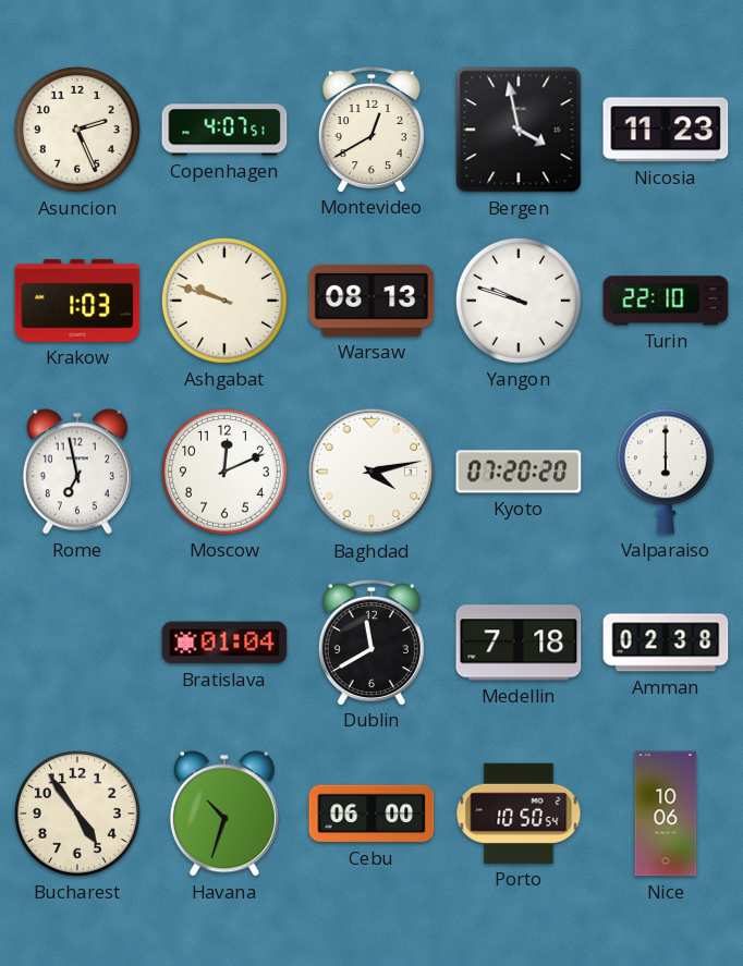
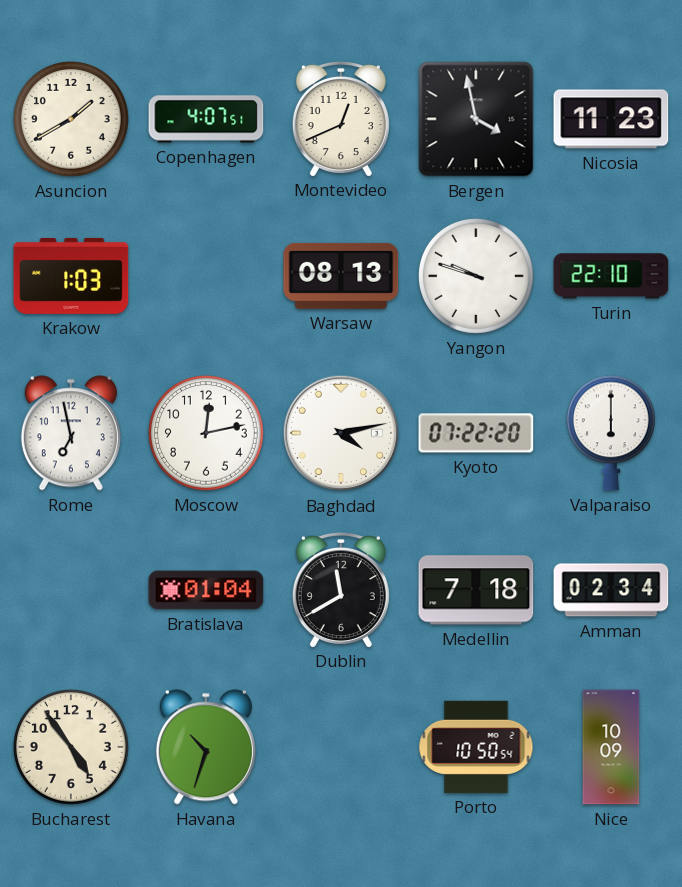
Asuncion: 2:26 -> 1:40 (72, 120)
Montevideo: 12:40 -> 12:41 (341, 119)
Ashgabat: 9:48 -> none (226, 302)
Moscow: 12:11 -> 12:13 (207, 434)
Kyoto: 07:20 -> 07:22 (476, 433)
Amman: 02:38 -> 02:34 (611, 590)
Cebu: 06:00 -> none (371, 814)
Nice: 10:06 -> 10:09 (611, 747)
